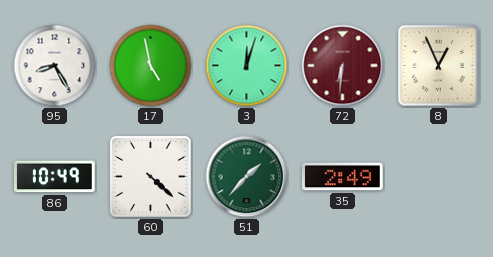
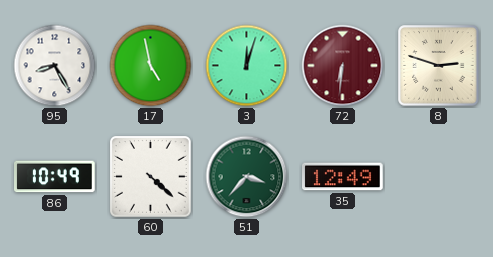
8: 12:56 -> 2:48 (439, 66)
51: 1:37 -> 3:37 (247, 177)
35: 2:49 -> 12:49 (343, 177)
